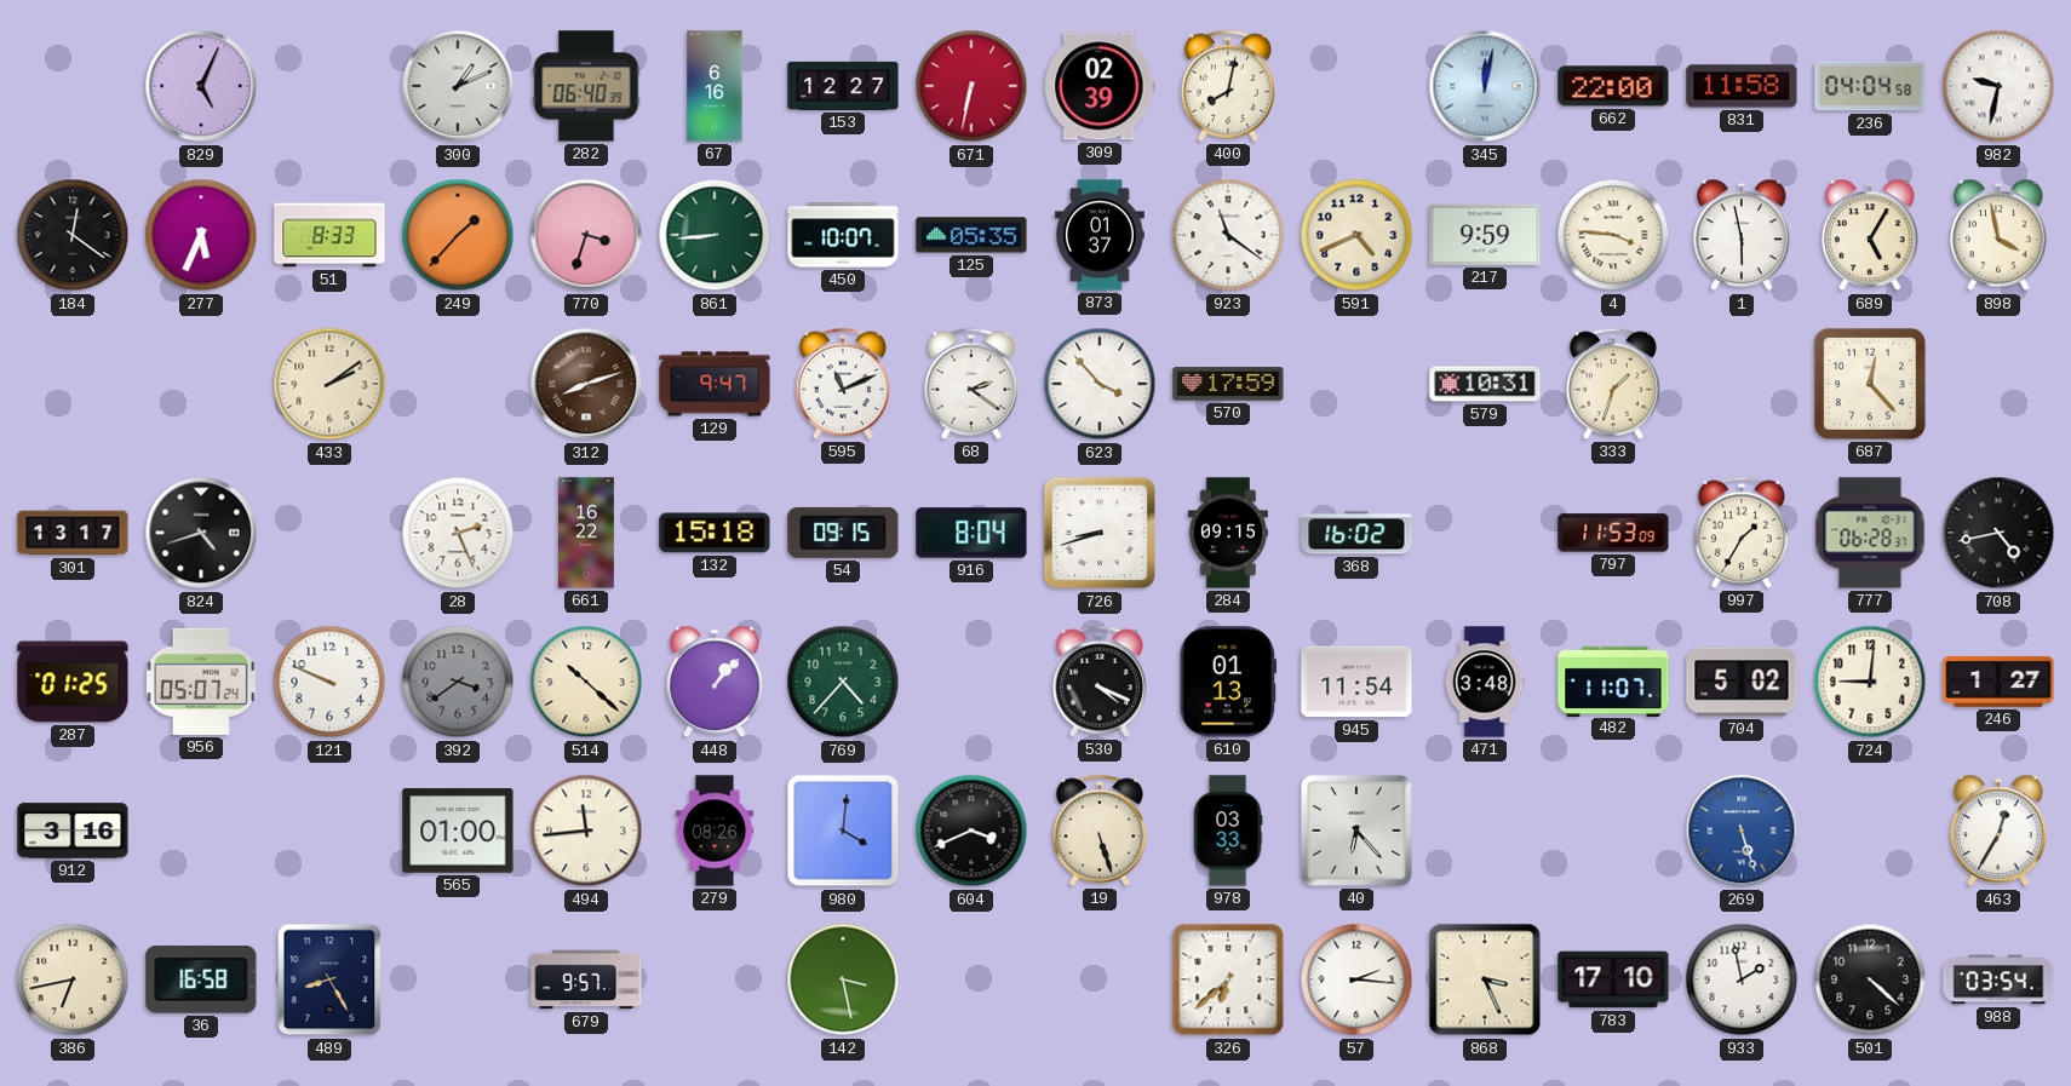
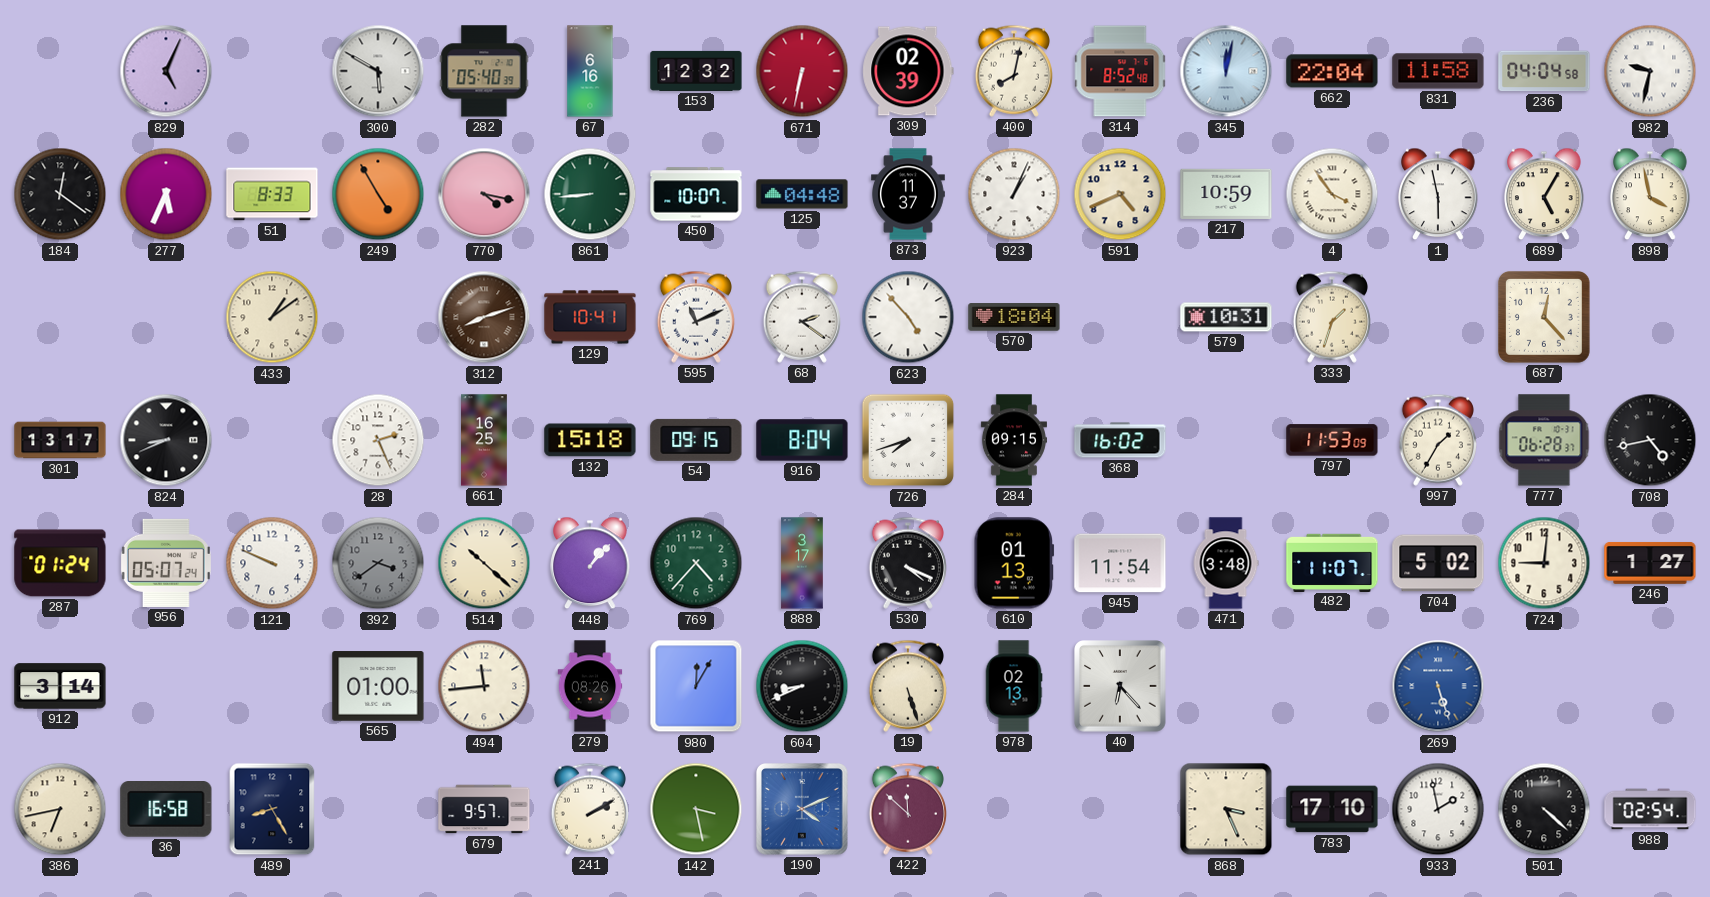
300: 1:11 -> 5:50 (378, 71)
282: 06:40 -> 05:40 (484, 71)
153: 12:27 -> 12:32 (696, 71)
314: none -> 8:52 (1120, 71)
662: 22:00 -> 22:04 (1332, 71)
249: 1:37 -> 4:55 (378, 194)
770: 3:33 -> 4:17 (484, 194)
125: 05:35 -> 04:48 (802, 194)
873: 01:37 -> 11:37 (909, 194)
923: 11:21 -> 1:04 (1014, 194)
217: 9:59 -> 10:59 (1226, 194)
4: 3:46 -> 3:54 (1332, 194)
433: 2:09 -> 1:09 (272, 317)
129: 9:47 -> 10:41 (590, 317)
623: 3:53 -> 4:53 (908, 317)
570: 17:59 -> 18:04 (1014, 317)
824: 4:42 -> 8:41 (166, 440)
661: 16:22 -> 16:25 (485, 440)
726: 8:42 -> 7:42 (908, 440)
287: 01:25 -> 01:24 (60, 563)
888: none -> 3:17 (802, 563)
912: 3:16 -> 3:14 (60, 686)
980: 4:01 -> 12:05 (696, 686)
604: 3:41 -> 8:41 (802, 686)
978: 03:33 -> 02:13 (1014, 686)
463: 12:35 -> none (1998, 831)
241: none -> 2:10 (590, 809)
190: none -> 4:11 (802, 809)
422: none -> 11:52 (908, 809)
326: 6:38 -> none (1228, 979)
57: 2:16 -> none (1356, 979)
988: 03:54 -> 02:54 (1650, 809)
